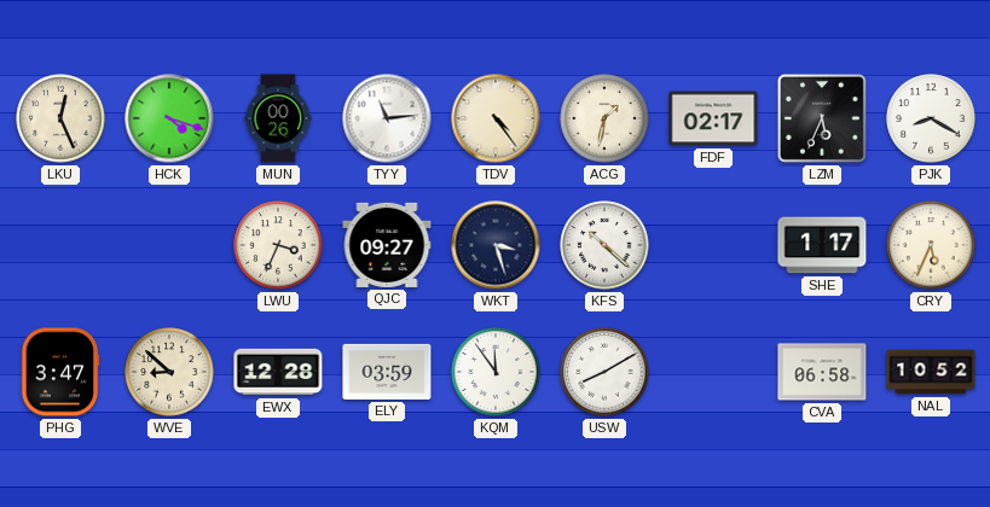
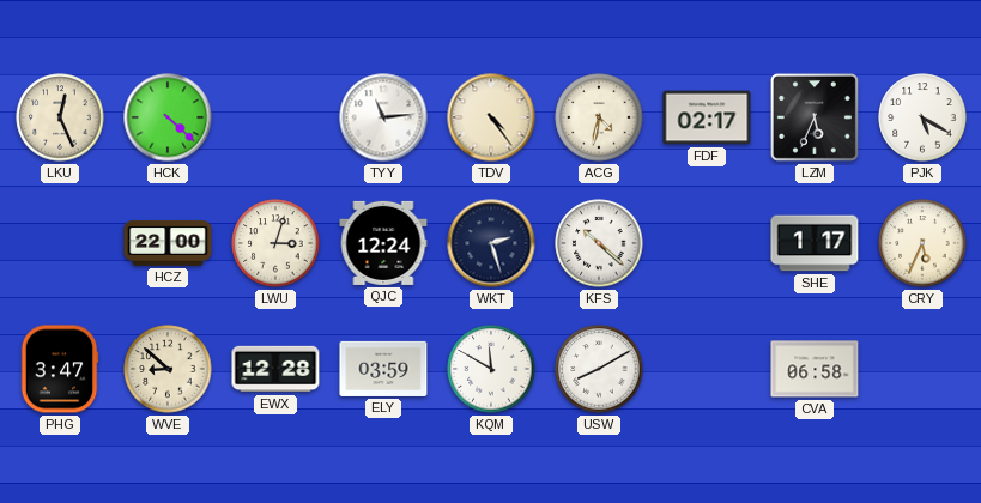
HCK: 4:18 -> 4:22 (168, 117)
MUN: 00:26 -> none (278, 118)
ACG: 1:32 -> 4:32 (599, 117)
PJK: 8:20 -> 5:20 (922, 117)
HCZ: none -> 22:00 (168, 243)
LWU: 3:34 -> 3:03 (275, 243)
QJC: 09:27 -> 12:24 (383, 243)
WKT: 3:27 -> 2:27 (491, 243)
KQM: 11:54 -> 11:50 (491, 369)
NAL: 10:52 -> none (931, 372)
